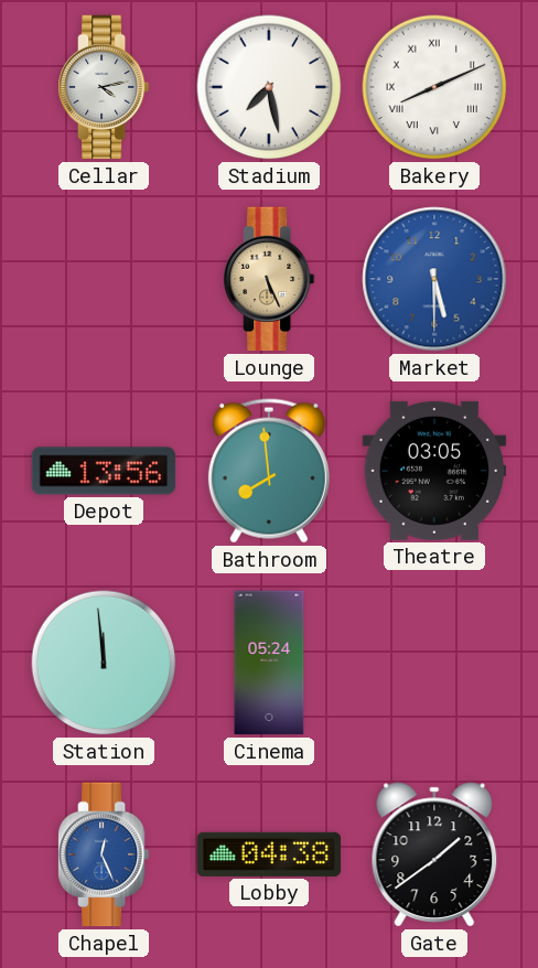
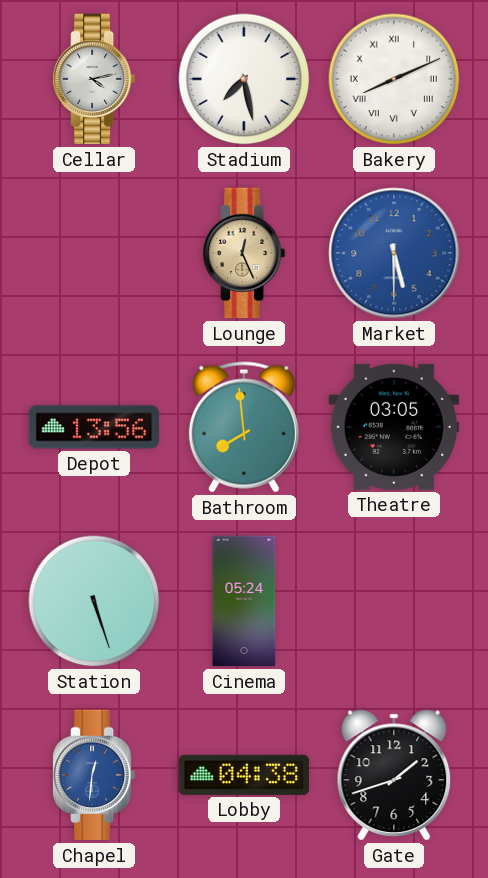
Lounge: 5:26 -> 12:26 (244, 253)
Station: 11:59 -> 5:27 (94, 601)
Chapel: 12:26 -> 12:31 (94, 775)
Gate: 1:39 -> 1:42 (394, 775)
